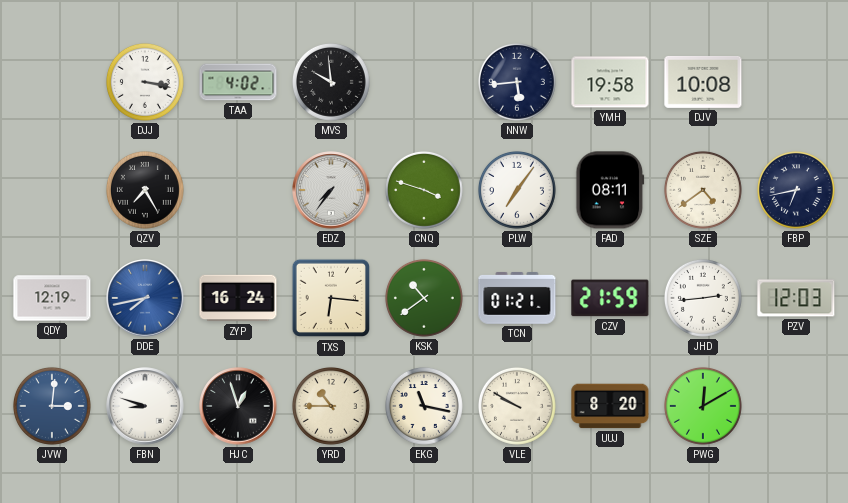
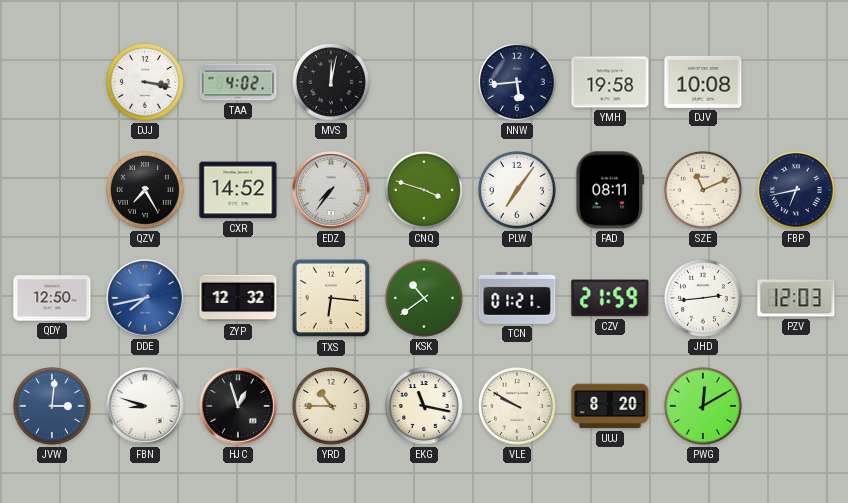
MVS: 9:59 -> 12:02 (331, 82)
CXR: none -> 14:52 (238, 190)
SZE: 4:39 -> 11:11 (703, 190)
QDY: 12:19 -> 12:50 (52, 298)
ZYP: 16:24 -> 12:32 (238, 298)
